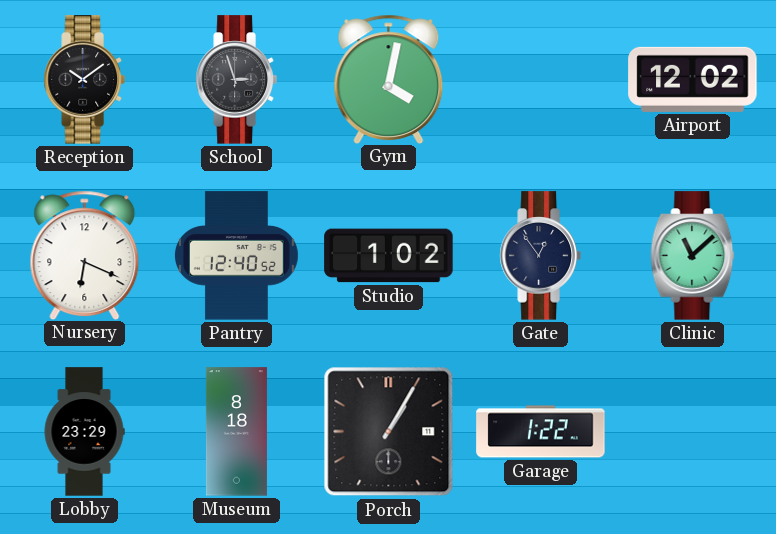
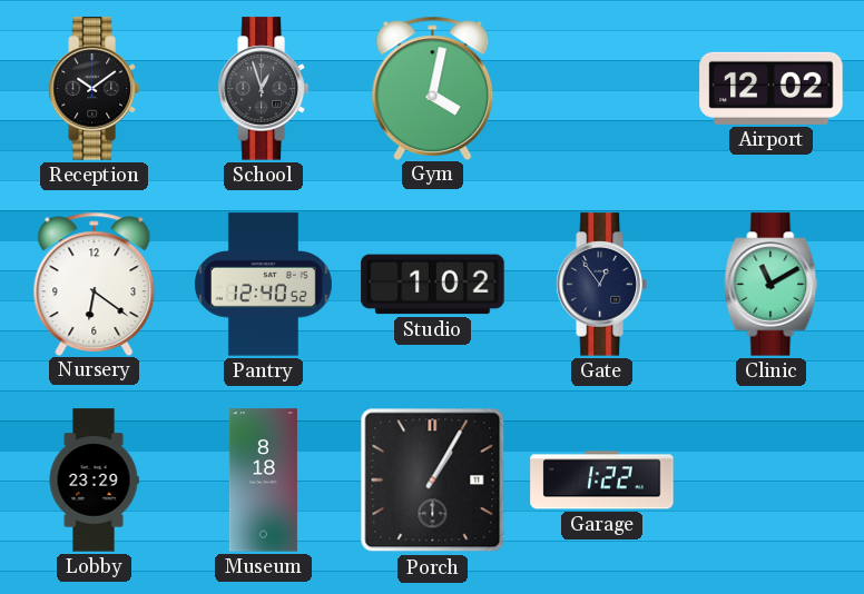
School: 2:57 -> 12:57 (263, 89)
Nursery: 6:19 -> 6:21 (95, 284)
Clinic: 11:08 -> 11:10 (772, 285)
